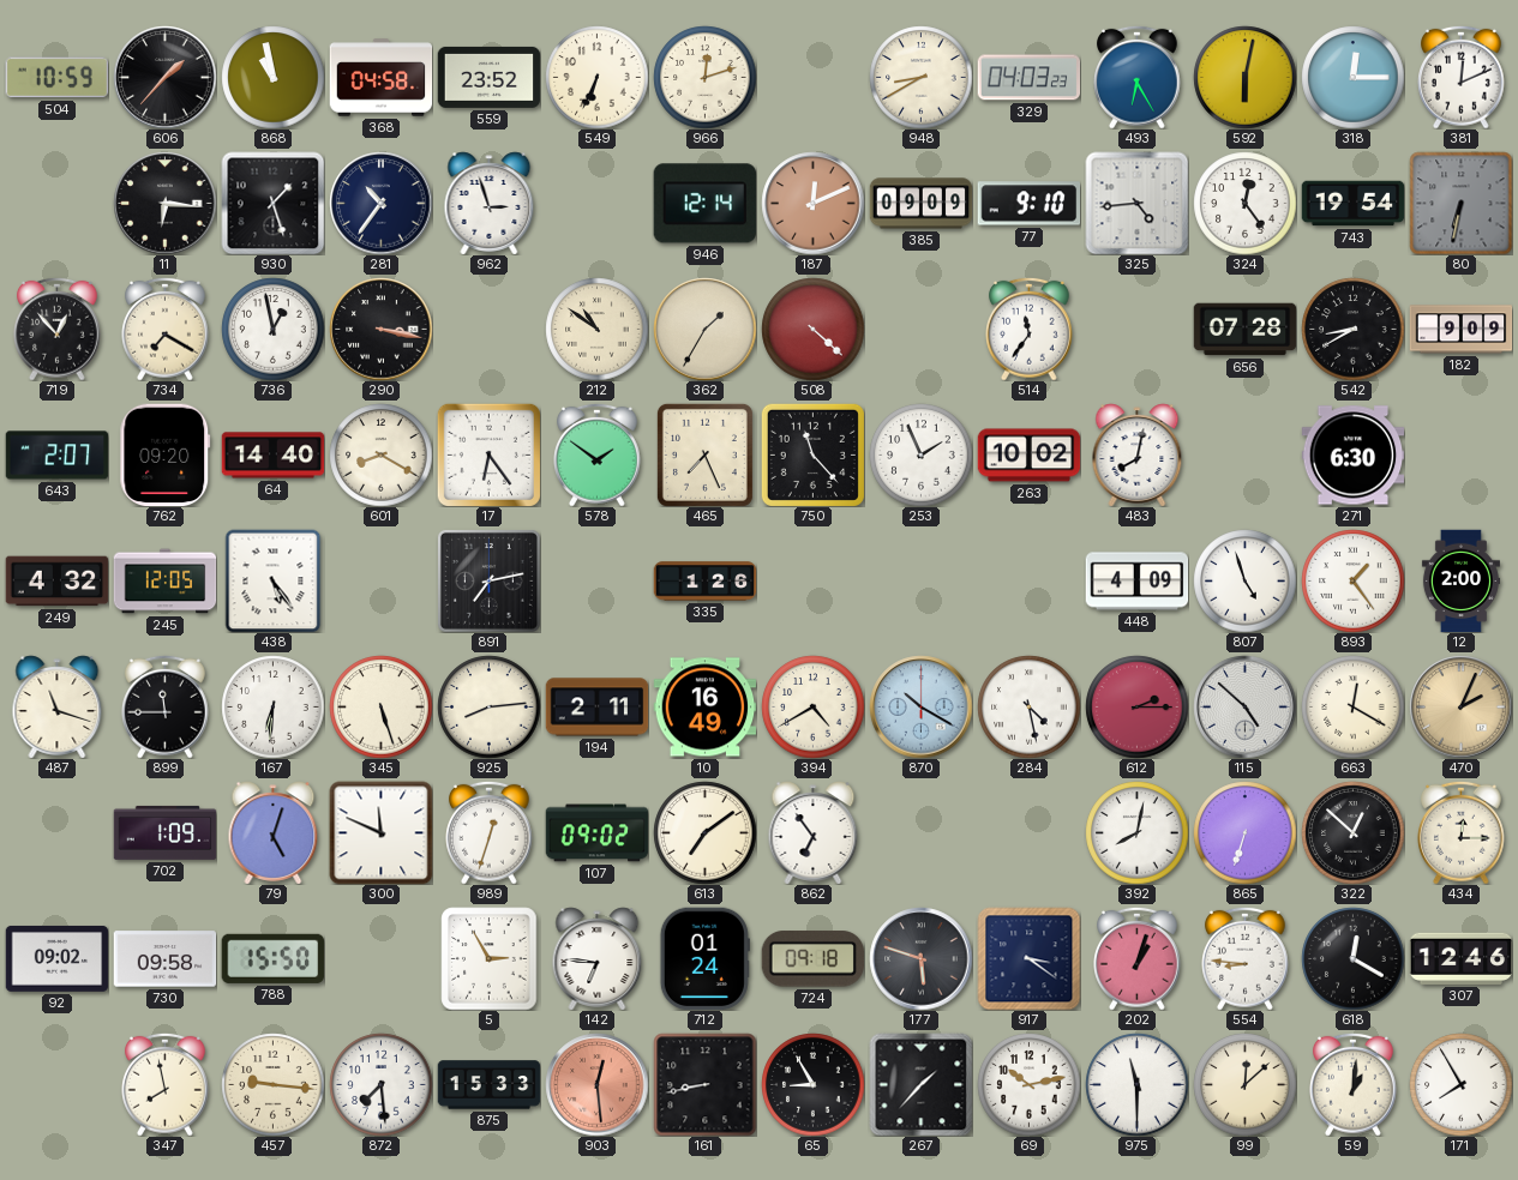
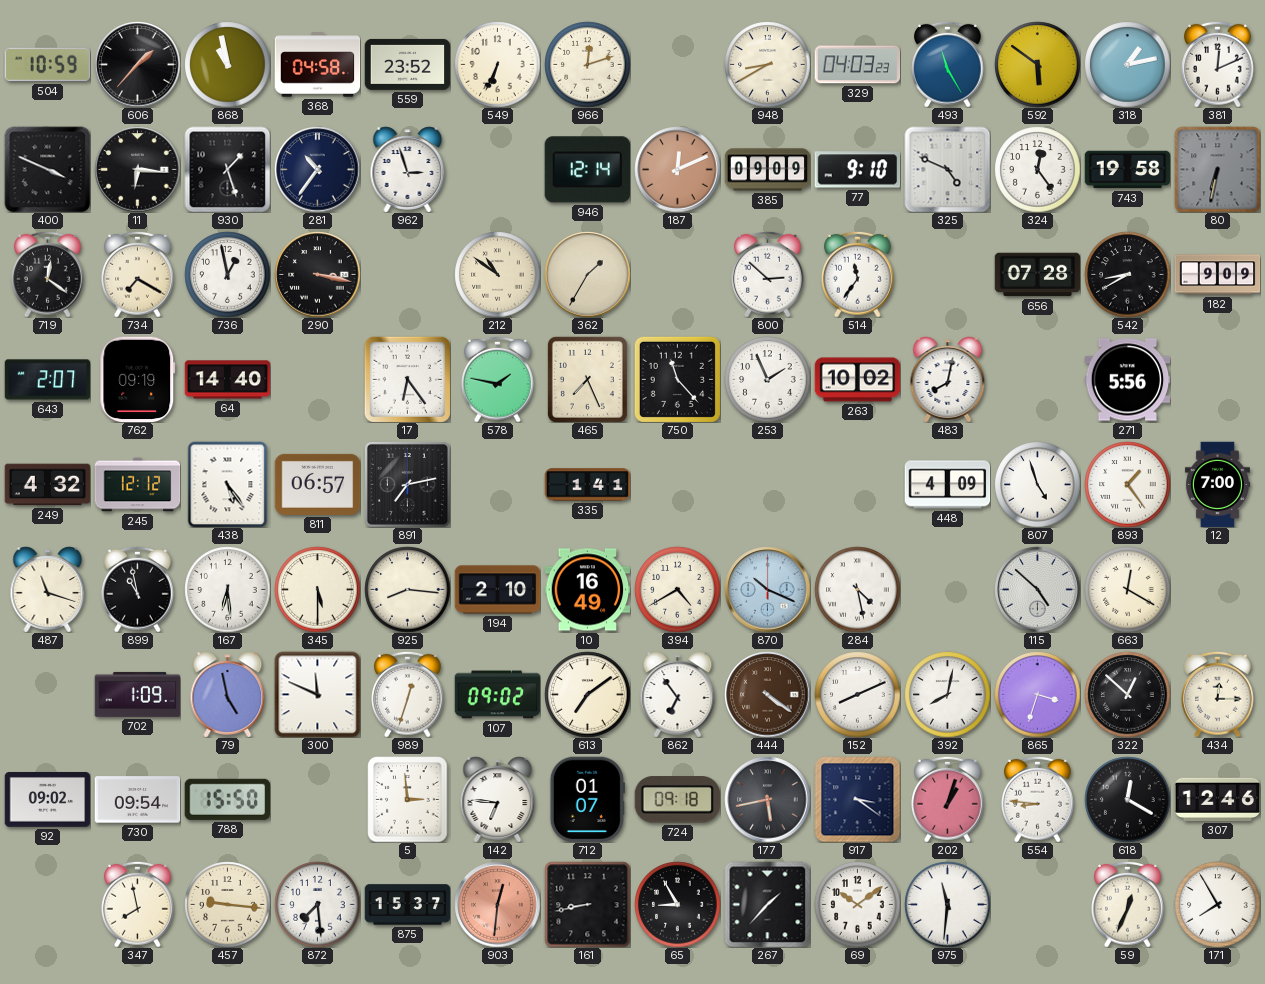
493: 6:25 -> 11:25 (948, 64)
592: 6:02 -> 5:51 (1037, 64)
318: 12:15 -> 1:13 (1127, 64)
400: none -> 3:49 (47, 169)
325: 4:44 -> 4:49 (947, 169)
743: 19:54 -> 19:58 (1127, 170)
719: 12:53 -> 12:21 (48, 274)
508: 4:22 -> none (812, 329)
800: none -> 2:52 (768, 274)
762: 09:20 -> 09:19 (138, 379)
601: 8:20 -> none (380, 454)
578: 1:51 -> 1:47 (498, 379)
271: 6:30 -> 5:56 (1127, 380)
245: 12:05 -> 12:12 (137, 485)
811: none -> 06:57 (317, 484)
335: 1:26 -> 1:41 (587, 485)
12: 2:00 -> 7:00 (1217, 484)
899: 11:45 -> 10:58 (138, 589)
167: 6:31 -> 6:29 (227, 589)
345: 5:27 -> 5:30 (317, 589)
925: 8:14 -> 8:16 (407, 589)
194: 2:11 -> 2:10 (497, 590)
870: 10:20 -> 10:19 (767, 589)
612: 2:15 -> none (1136, 706)
470: 2:04 -> none (1460, 706)
79: 5:03 -> 4:58 (228, 694)
444: none -> 4:21 (767, 694)
152: none -> 8:11 (857, 694)
865: 6:33 -> 3:33 (1037, 694)
730: 09:58 -> 09:54 (137, 800)
5: 2:55 -> 2:59 (408, 799)
712: 01:24 -> 01:07 (587, 799)
177: 5:48 -> 5:43 (767, 799)
875: 15:33 -> 15:37 (407, 905)
903: 12:29 -> 12:31 (497, 904)
69: 10:13 -> 10:09 (857, 904)
975: 11:30 -> 11:31 (947, 904)
99: 12:08 -> none (1244, 1084)
59: 1:01 -> 12:34 (1128, 904)
